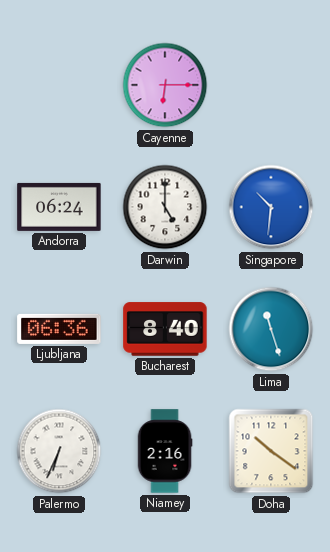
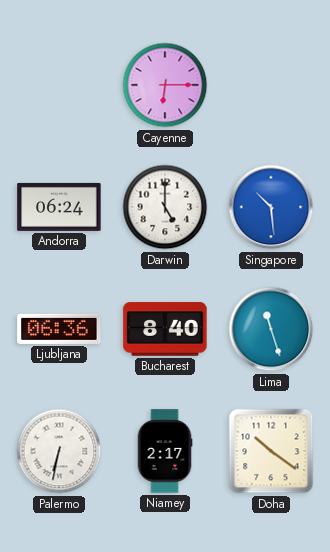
Singapore: 10:31 -> 10:29 (271, 207)
Palermo: 6:34 -> 6:32 (59, 451)
Niamey: 2:16 -> 2:17 (165, 451)
